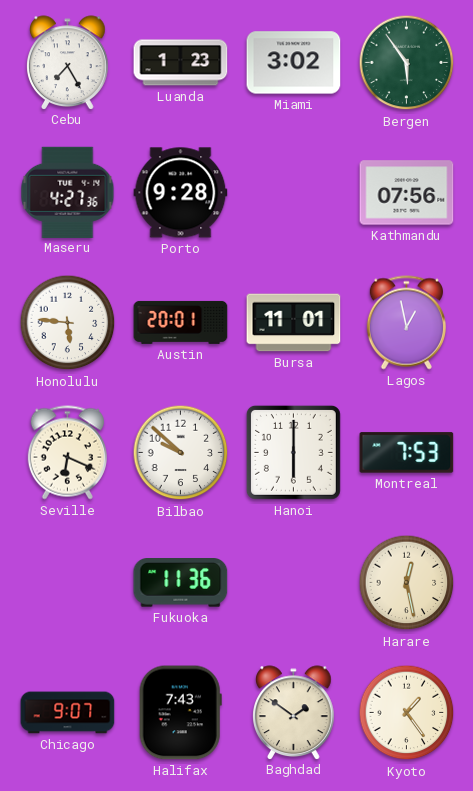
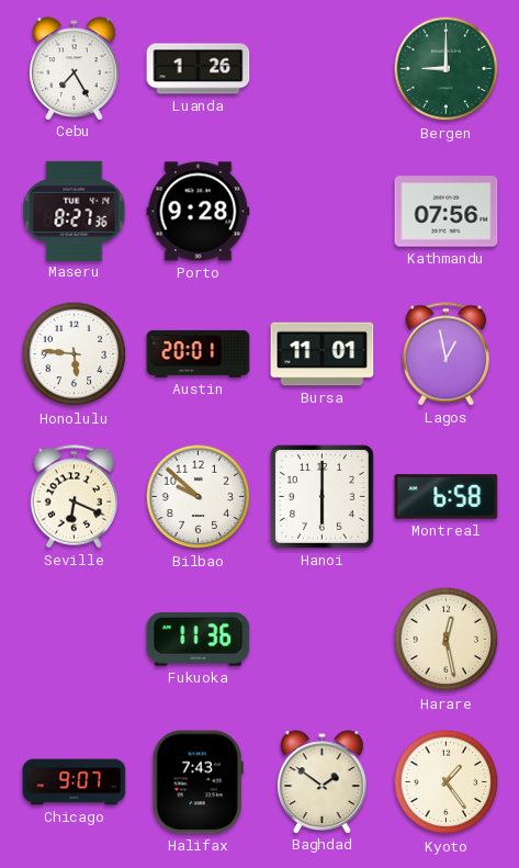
Luanda: 1:23 -> 1:26 (199, 69)
Miami: 3:02 -> none (294, 63)
Bergen: 5:54 -> 9:00 (447, 69)
Maseru: 4:27 -> 8:27 (75, 211)
Montreal: 7:53 -> 6:58 (447, 497)
